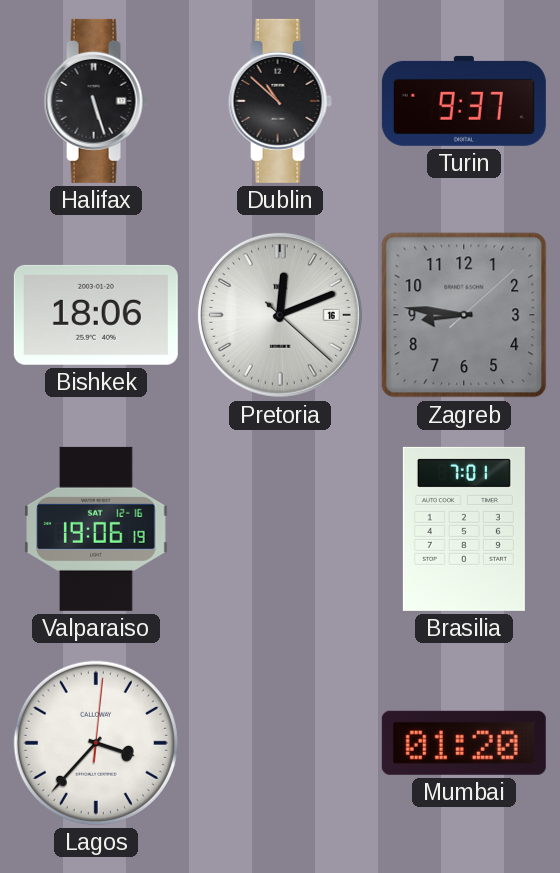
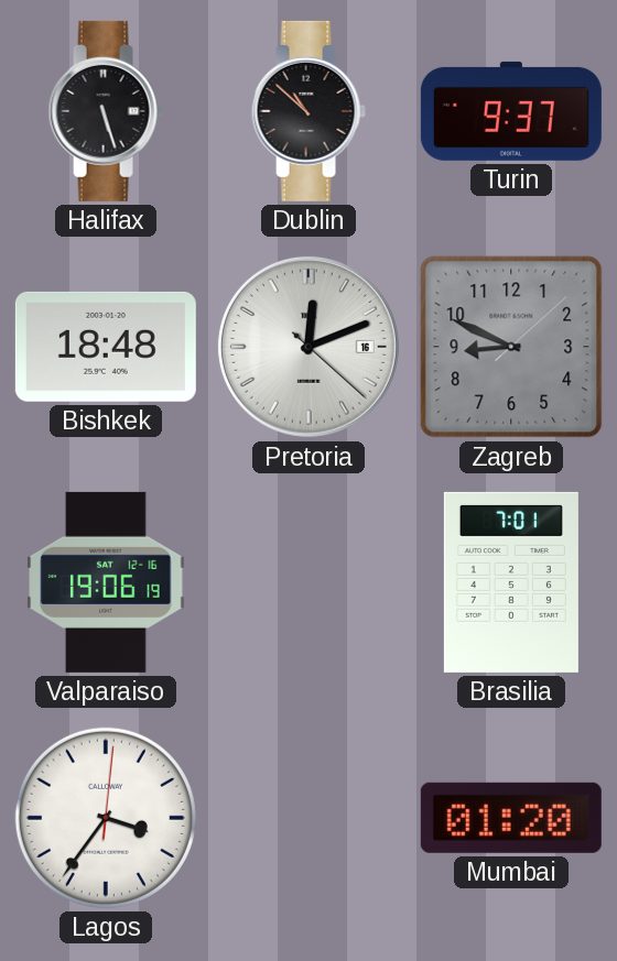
Bishkek: 18:06 -> 18:48 (106, 347)
Zagreb: 8:46 -> 8:49 (511, 347)
Lagos: 3:37 -> 3:36 (106, 818)
